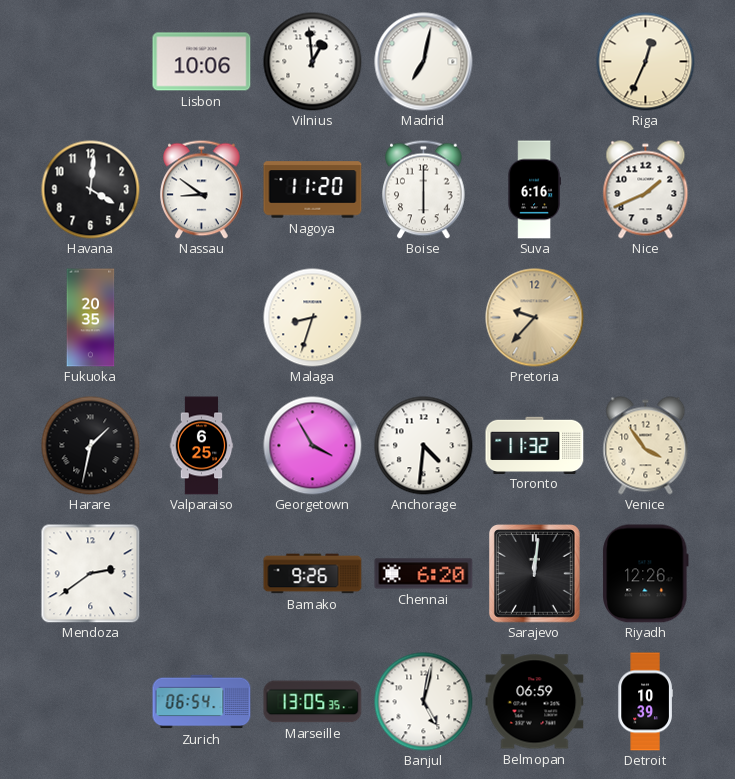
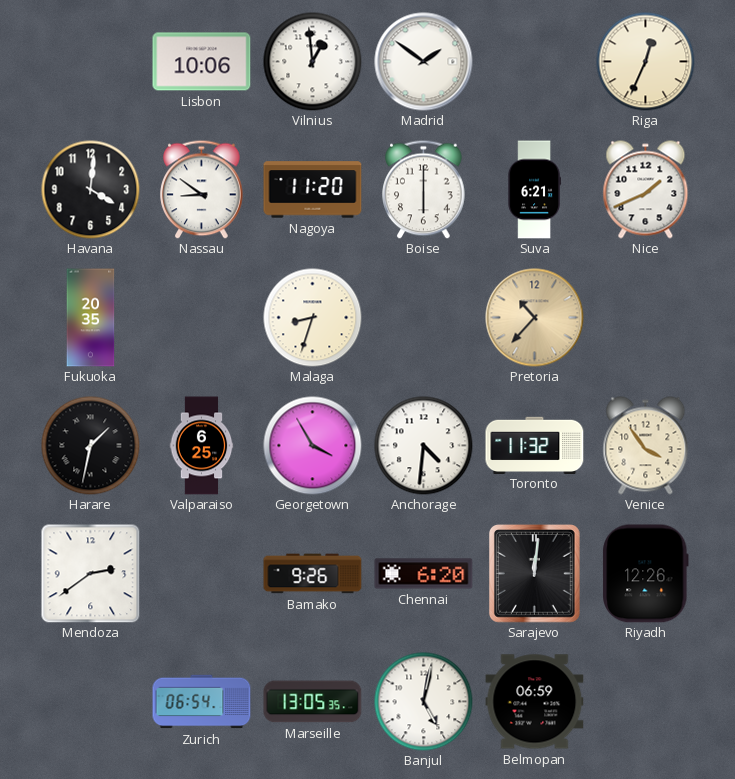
Madrid: 7:02 -> 1:51 (424, 62)
Suva: 6:16 -> 6:21 (534, 190)
Pretoria: 9:37 -> 10:37 (535, 318)
Detroit: 10:39 -> none (645, 702)
